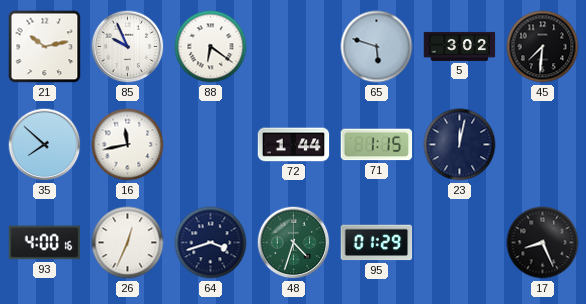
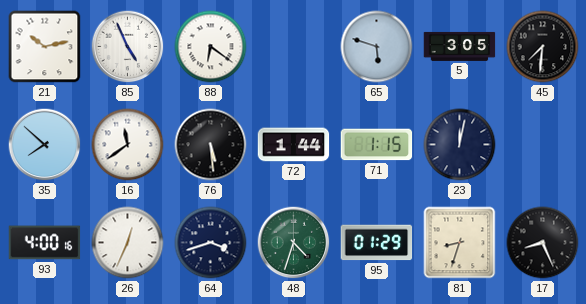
85: 9:56 -> 4:56 (128, 47)
5: 3:02 -> 3:05 (460, 46)
16: 11:43 -> 11:39 (128, 145)
76: none -> 5:29 (211, 145)
81: none -> 8:33 (460, 243)
